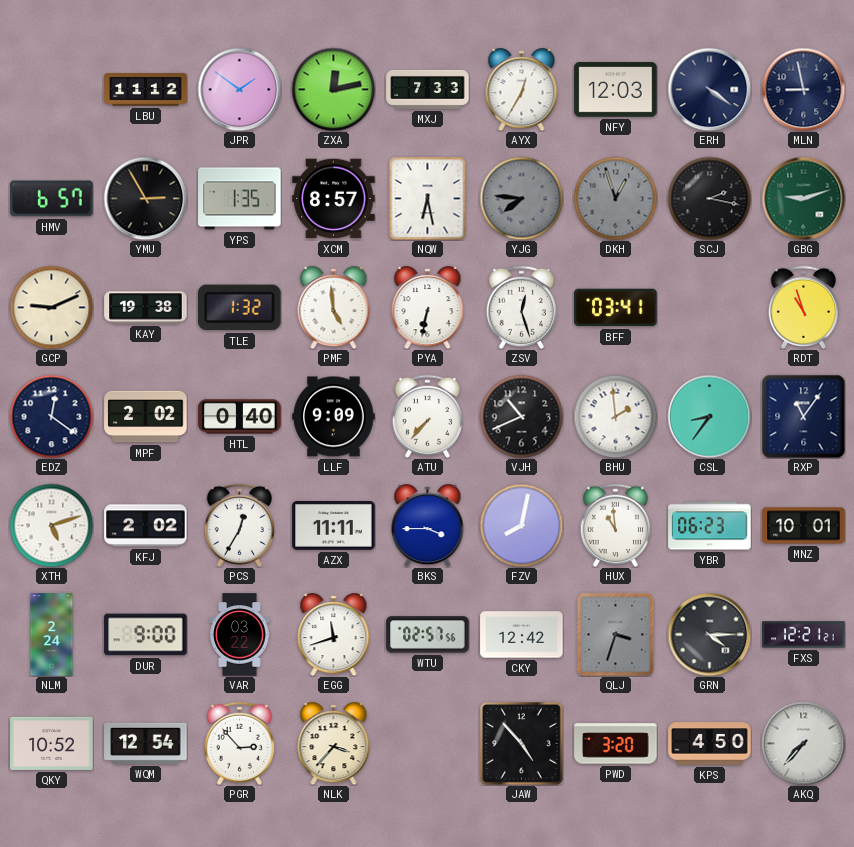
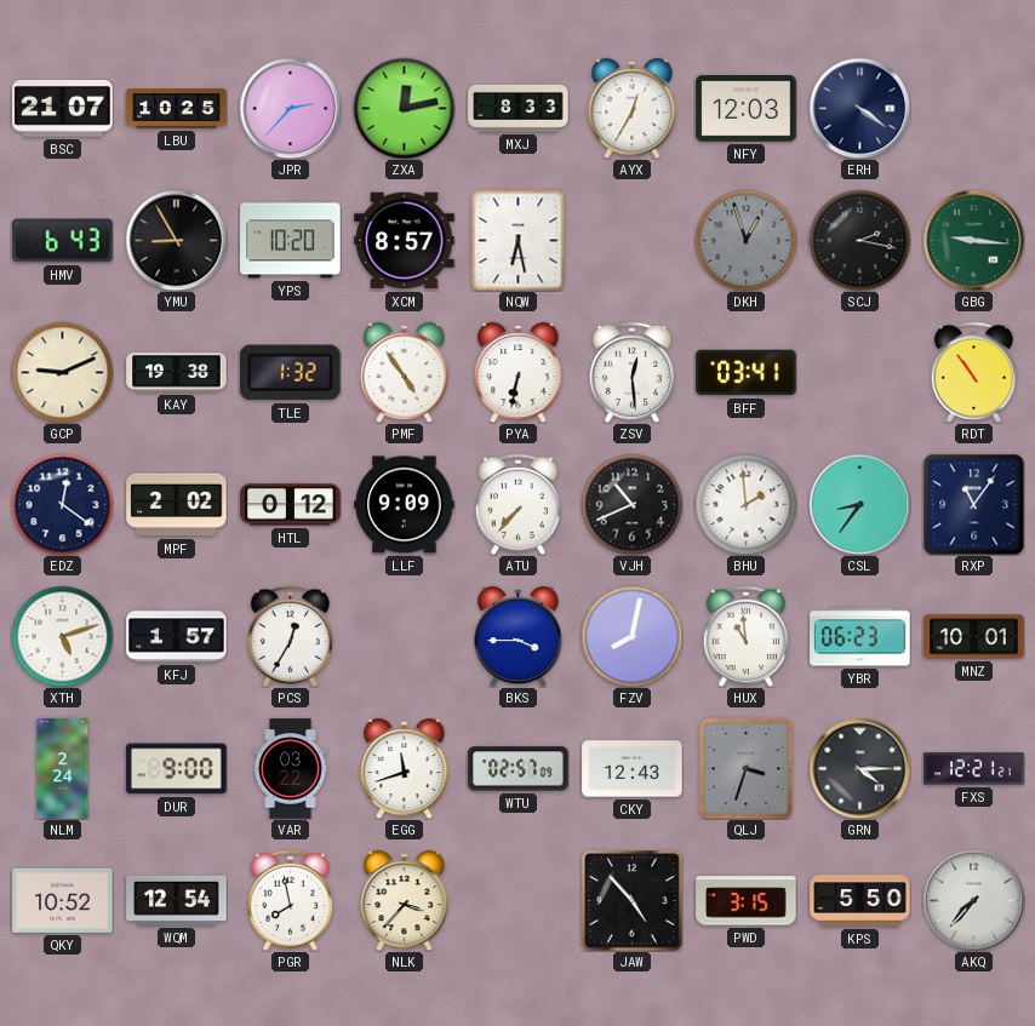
BSC: none -> 21:07 (63, 109)
LBU: 11:12 -> 10:25 (177, 109)
JPR: 1:51 -> 2:37 (290, 108)
MXJ: 7:33 -> 8:33 (519, 108)
MLN: 8:58 -> none (803, 89)
HMV: 6:57 -> 6:43 (63, 241)
YMU: 2:55 -> 8:55 (176, 240)
YPS: 1:35 -> 10:20 (291, 241)
YJG: 7:46 -> none (521, 198)
GBG: 9:12 -> 9:16 (973, 240)
PMF: 4:59 -> 4:54 (405, 373)
ZSV: 12:27 -> 12:29 (631, 372)
RDT: 10:57 -> 10:54 (973, 372)
HTL: 0:40 -> 0:12 (291, 505)
KFJ: 2:02 -> 1:57 (177, 637)
AZX: 11:11 -> none (334, 526)
WTU: 02:57:56 -> 02:57:09 (519, 769)
CKY: 12:42 -> 12:43 (633, 769)
PGR: 2:53 -> 7:58 (290, 900)
PWD: 3:20 -> 3:15 (747, 901)
KPS: 4:50 -> 5:50 (860, 901)
